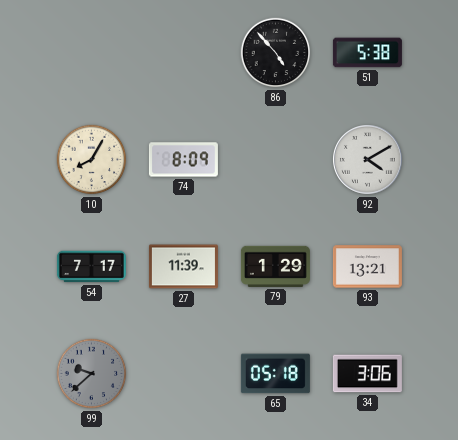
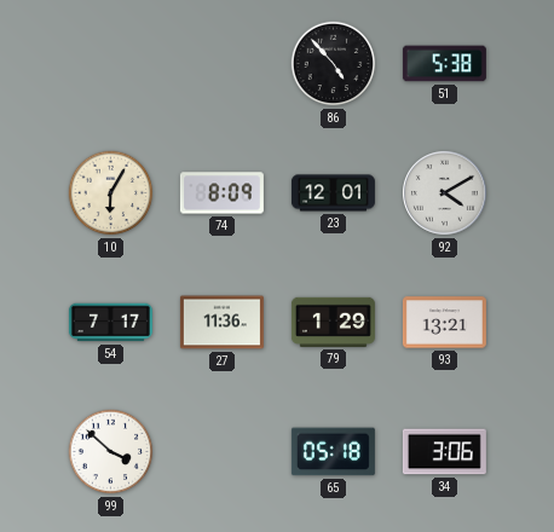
10: 8:05 -> 6:05 (111, 193)
23: none -> 12:01 (333, 193)
27: 11:39 -> 11:36 (221, 323)
99: 9:38 -> 3:52 (111, 452)
99 dial: grey -> white (111, 452)
